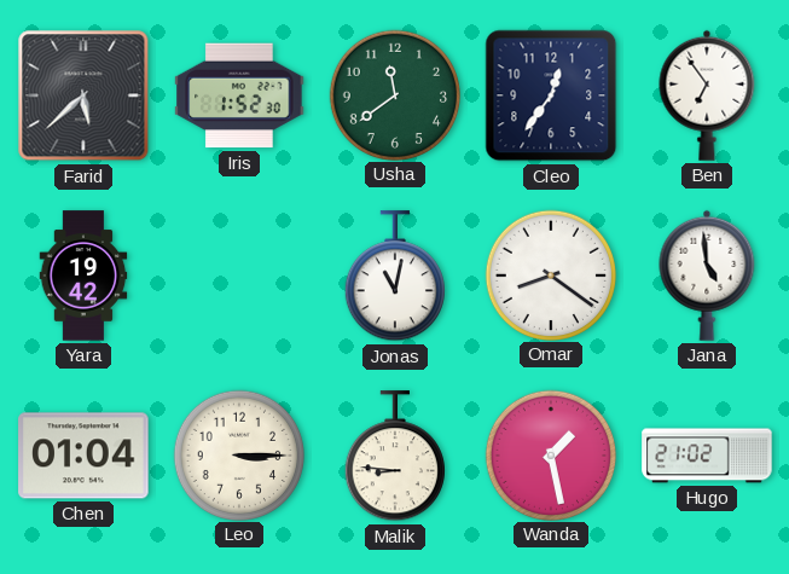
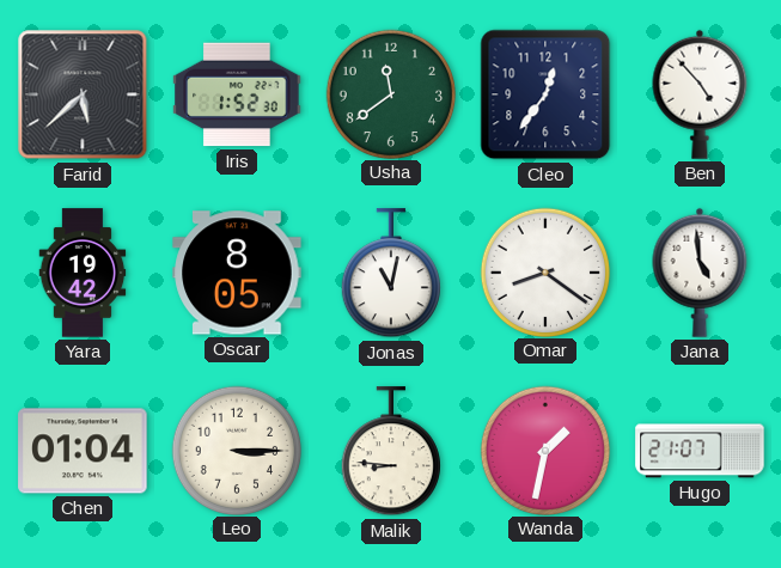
Ben: 6:54 -> 4:53 (700, 94)
Oscar: none -> 8:05 (237, 273)
Wanda: 1:28 -> 1:32 (544, 450)
Hugo: 21:02 -> 21:07 (700, 451)
